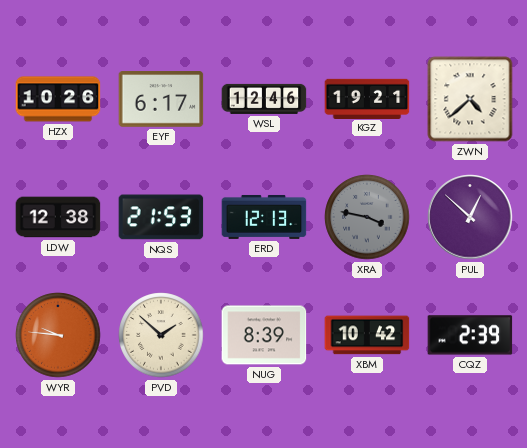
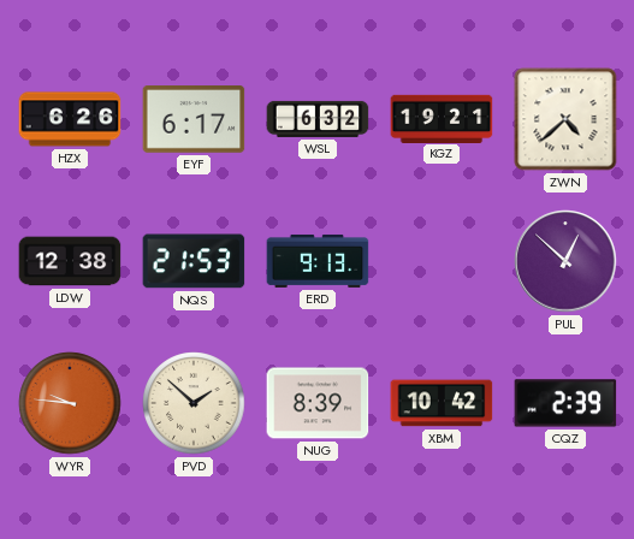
HZX: 10:26 -> 6:26 (70, 119)
WSL: 12:46 -> 6:32 (318, 119)
ERD: 12:13 -> 9:13 (318, 261)
XRA: 3:47 -> none (367, 217)
